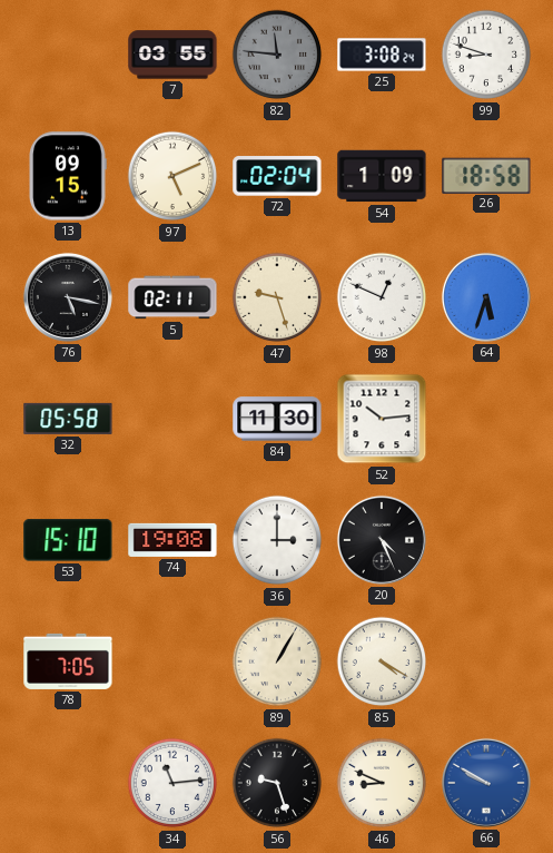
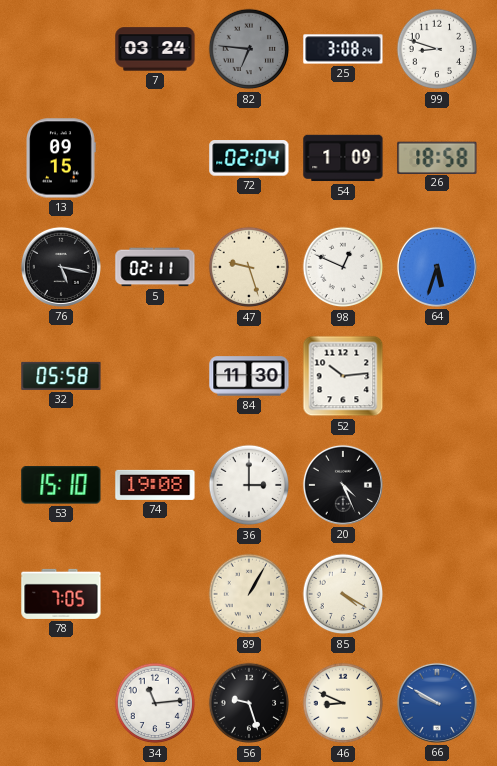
7: 03:55 -> 03:24 (155, 49)
82: 11:46 -> 6:46 (249, 49)
97: 5:11 -> none (172, 176)
